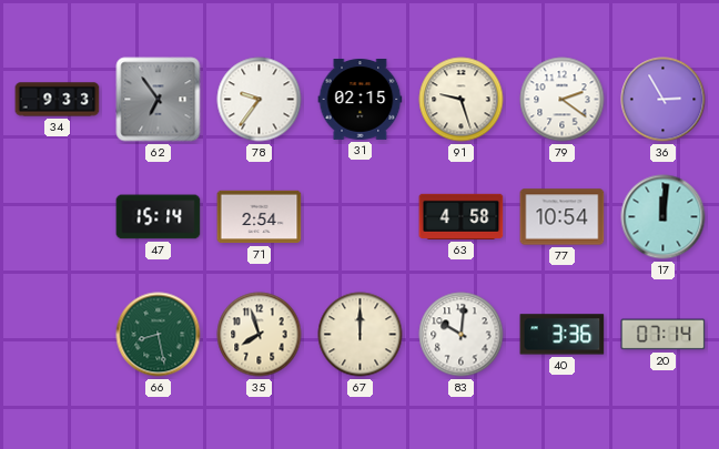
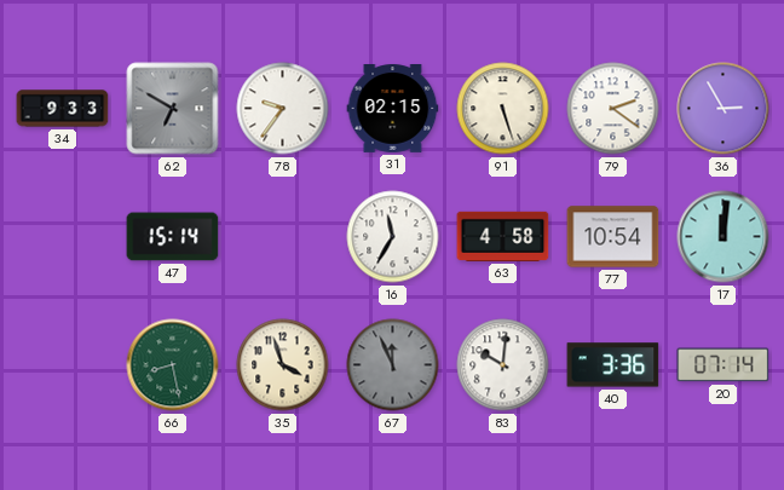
62: 6:54 -> 6:50 (173, 109)
91: 9:27 -> 5:27 (503, 109)
71: 2:54 -> none (260, 217)
16: none -> 11:35 (393, 237)
35: 7:57 -> 3:57 (283, 365)
67: 12:00 -> 11:56 (393, 365)
67 dial: cream -> grey (393, 365)
